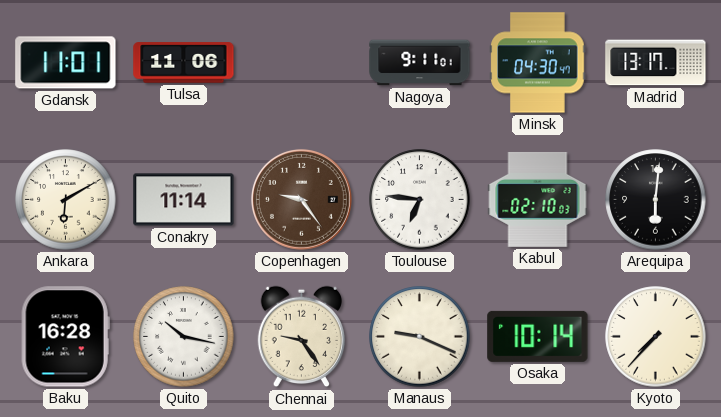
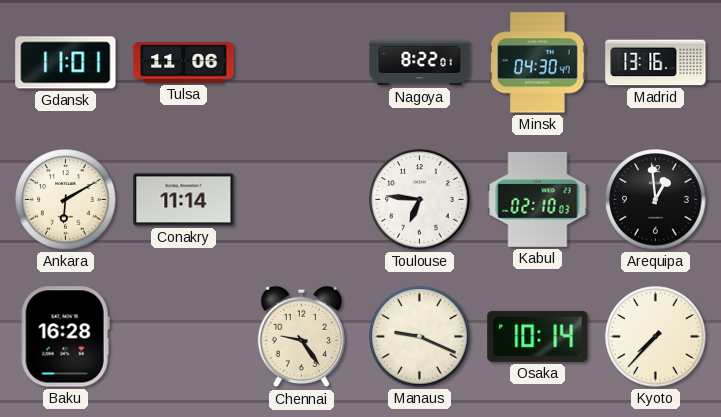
Nagoya: 9:11 -> 8:22 (420, 63)
Madrid: 13:17 -> 13:16 (656, 63)
Copenhagen: 9:24 -> none (301, 199)
Arequipa: 6:01 -> 12:59 (656, 200)
Quito: 10:17 -> none (184, 337)
